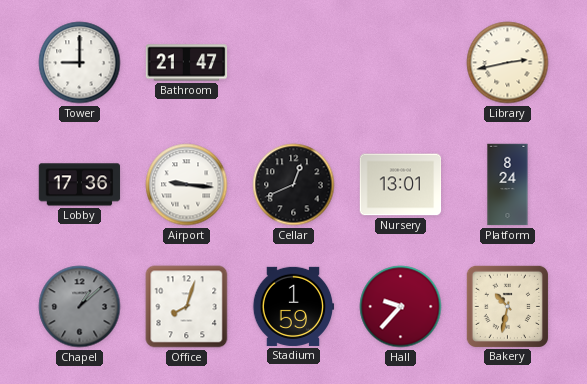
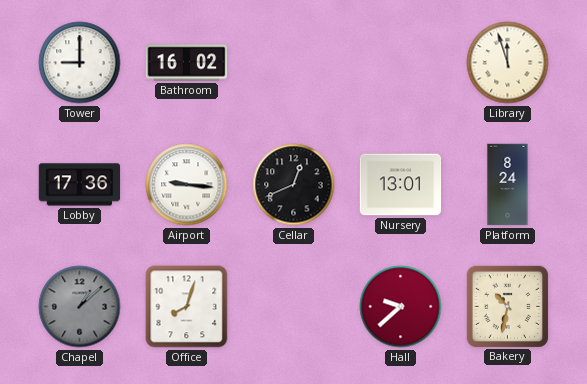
Bathroom: 21:47 -> 16:02 (187, 63)
Library: 2:43 -> 11:57 (508, 63)
Stadium: 1:59 -> none (293, 306)
Hall: 9:37 -> 9:38 (401, 307)
